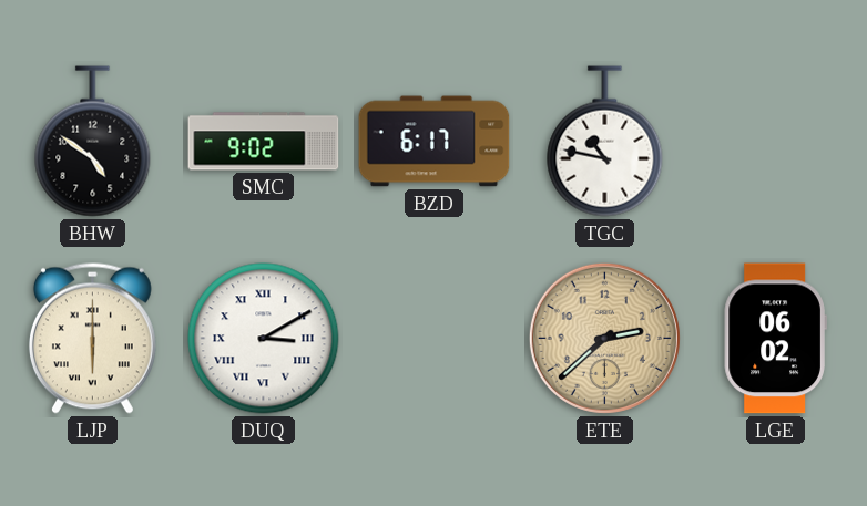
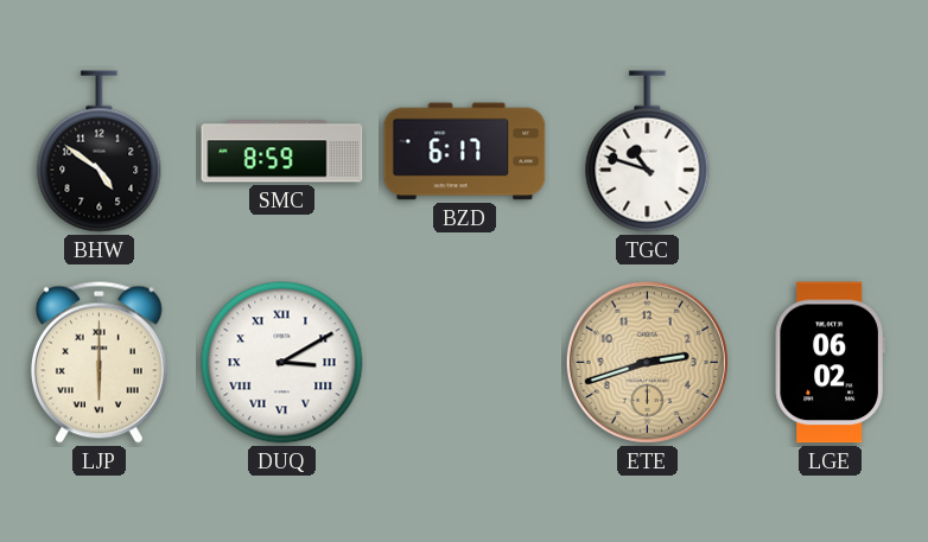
SMC: 9:02 -> 8:59 (282, 152)
TGC: 10:47 -> 10:48 (648, 152)
ETE: 2:38 -> 2:42 (647, 362)
